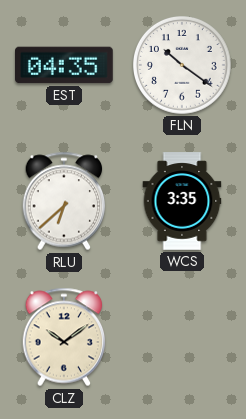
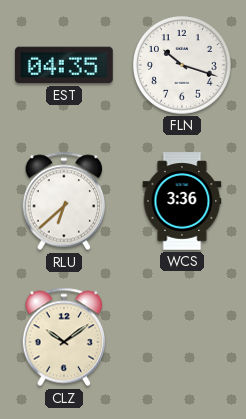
FLN: 10:21 -> 10:18 (183, 66)
WCS: 3:35 -> 3:36 (182, 201)
